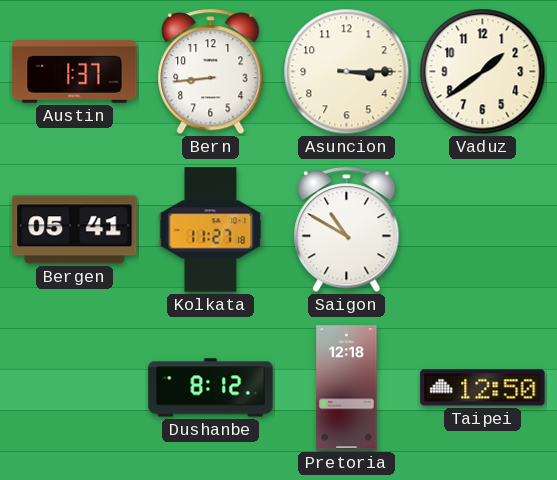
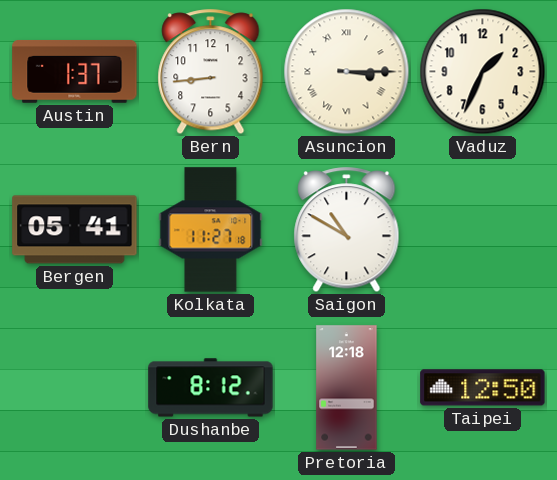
Asuncion numerals: Arabic -> Roman (347, 72)
Vaduz: 1:39 -> 1:34 (483, 72)
